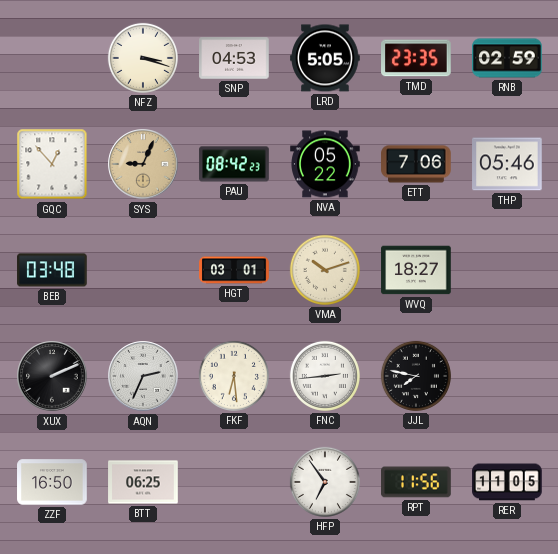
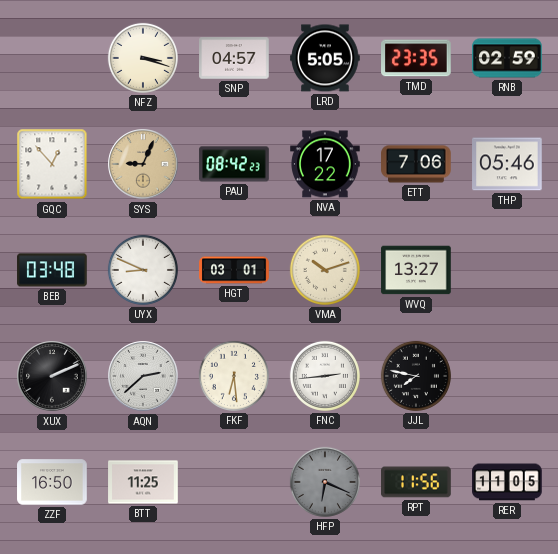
SNP: 04:53 -> 04:57 (234, 58)
NVA: 05:22 -> 17:22 (325, 164)
UYX: none -> 8:49 (143, 270)
WVQ: 18:27 -> 13:27 (416, 270)
AQN: 2:34 -> 2:38 (143, 376)
BTT: 06:25 -> 11:25 (143, 482)
HFP: 6:54 -> 6:19 (325, 482)
HFP dial: white -> grey (325, 482)
